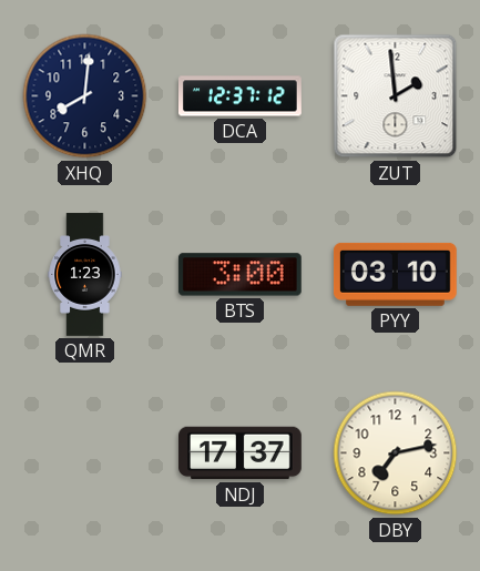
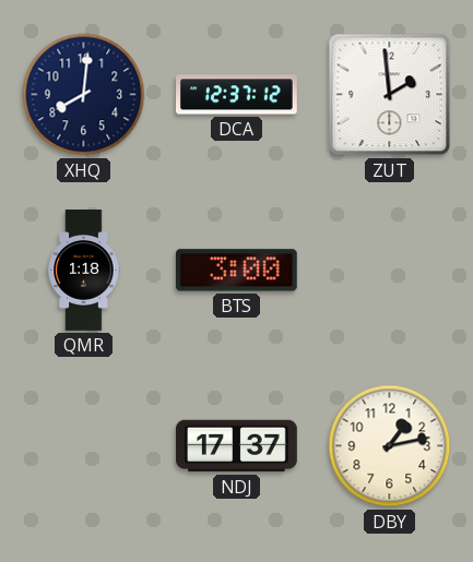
QMR: 1:23 -> 1:18 (84, 271)
PYY: 03:10 -> none (395, 274)
DBY: 7:13 -> 1:13 (390, 446)
